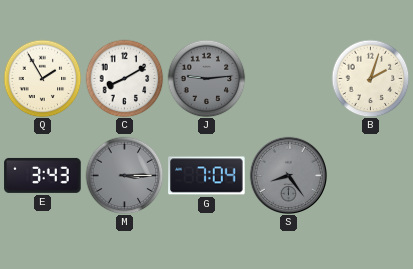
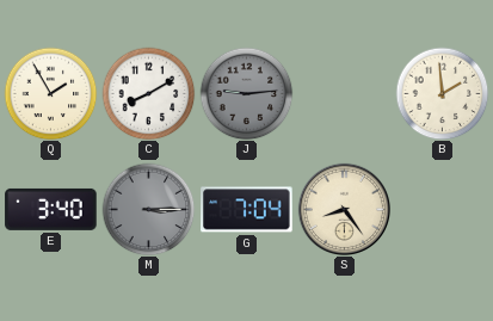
B: 2:03 -> 1:59 (442, 93)
E: 3:43 -> 3:40 (51, 209)
S dial: grey -> cream (344, 209)
